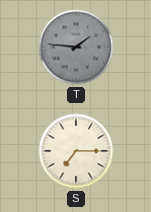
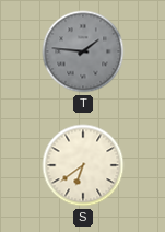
S: 7:15 -> 6:39 (83, 165)
